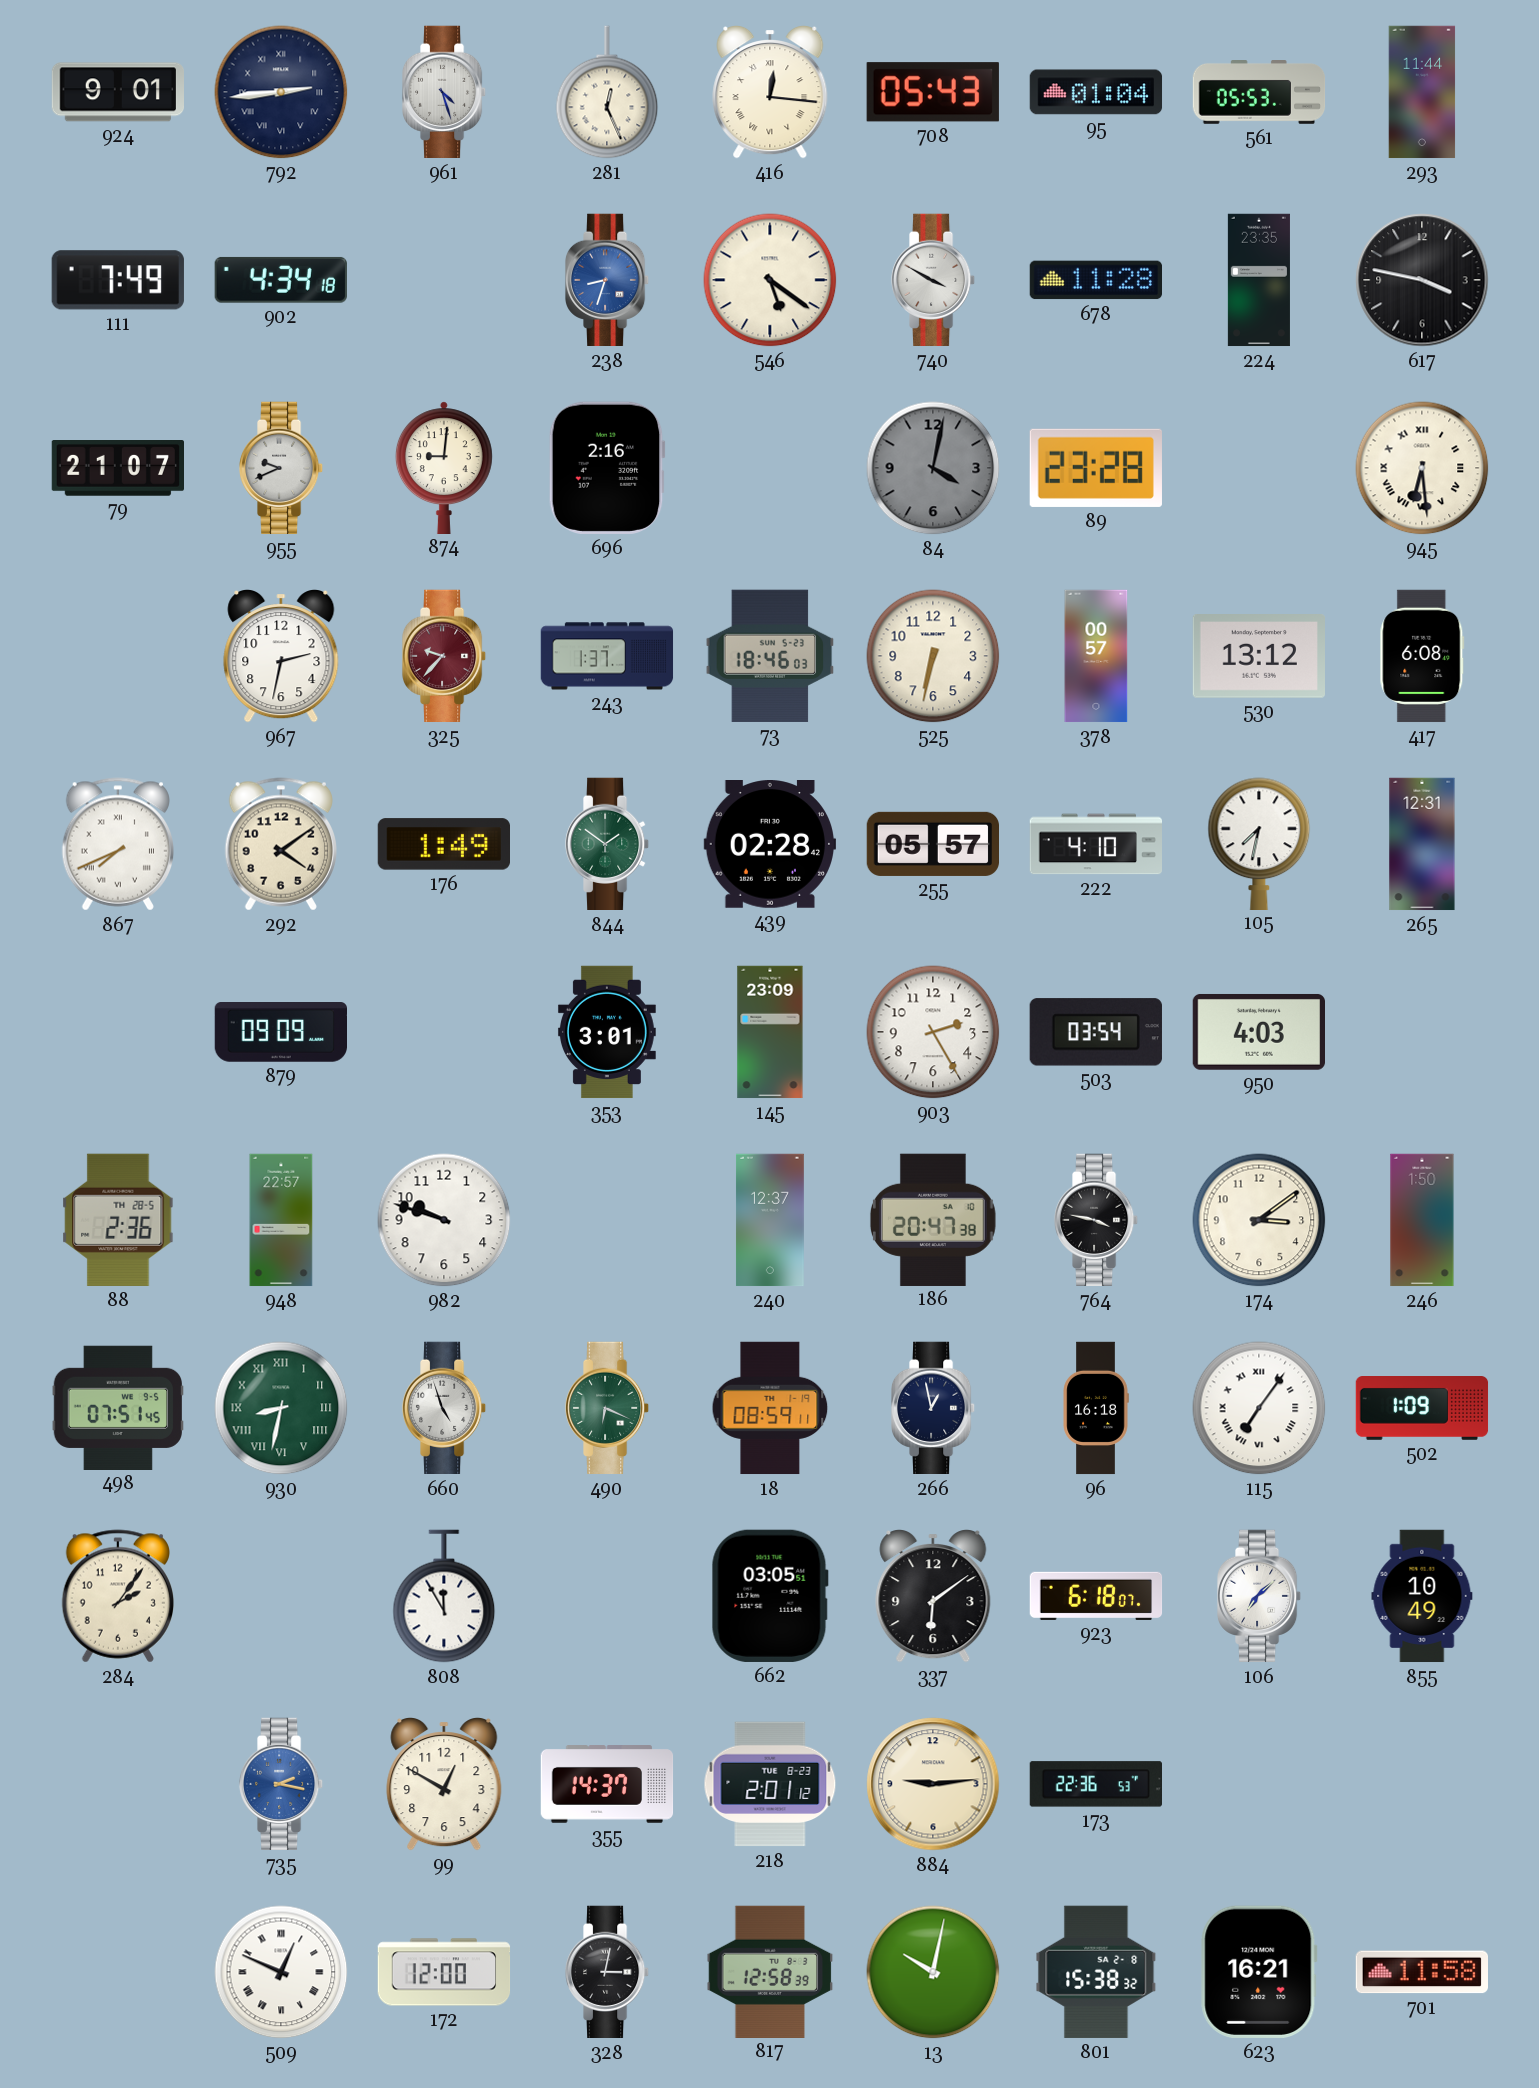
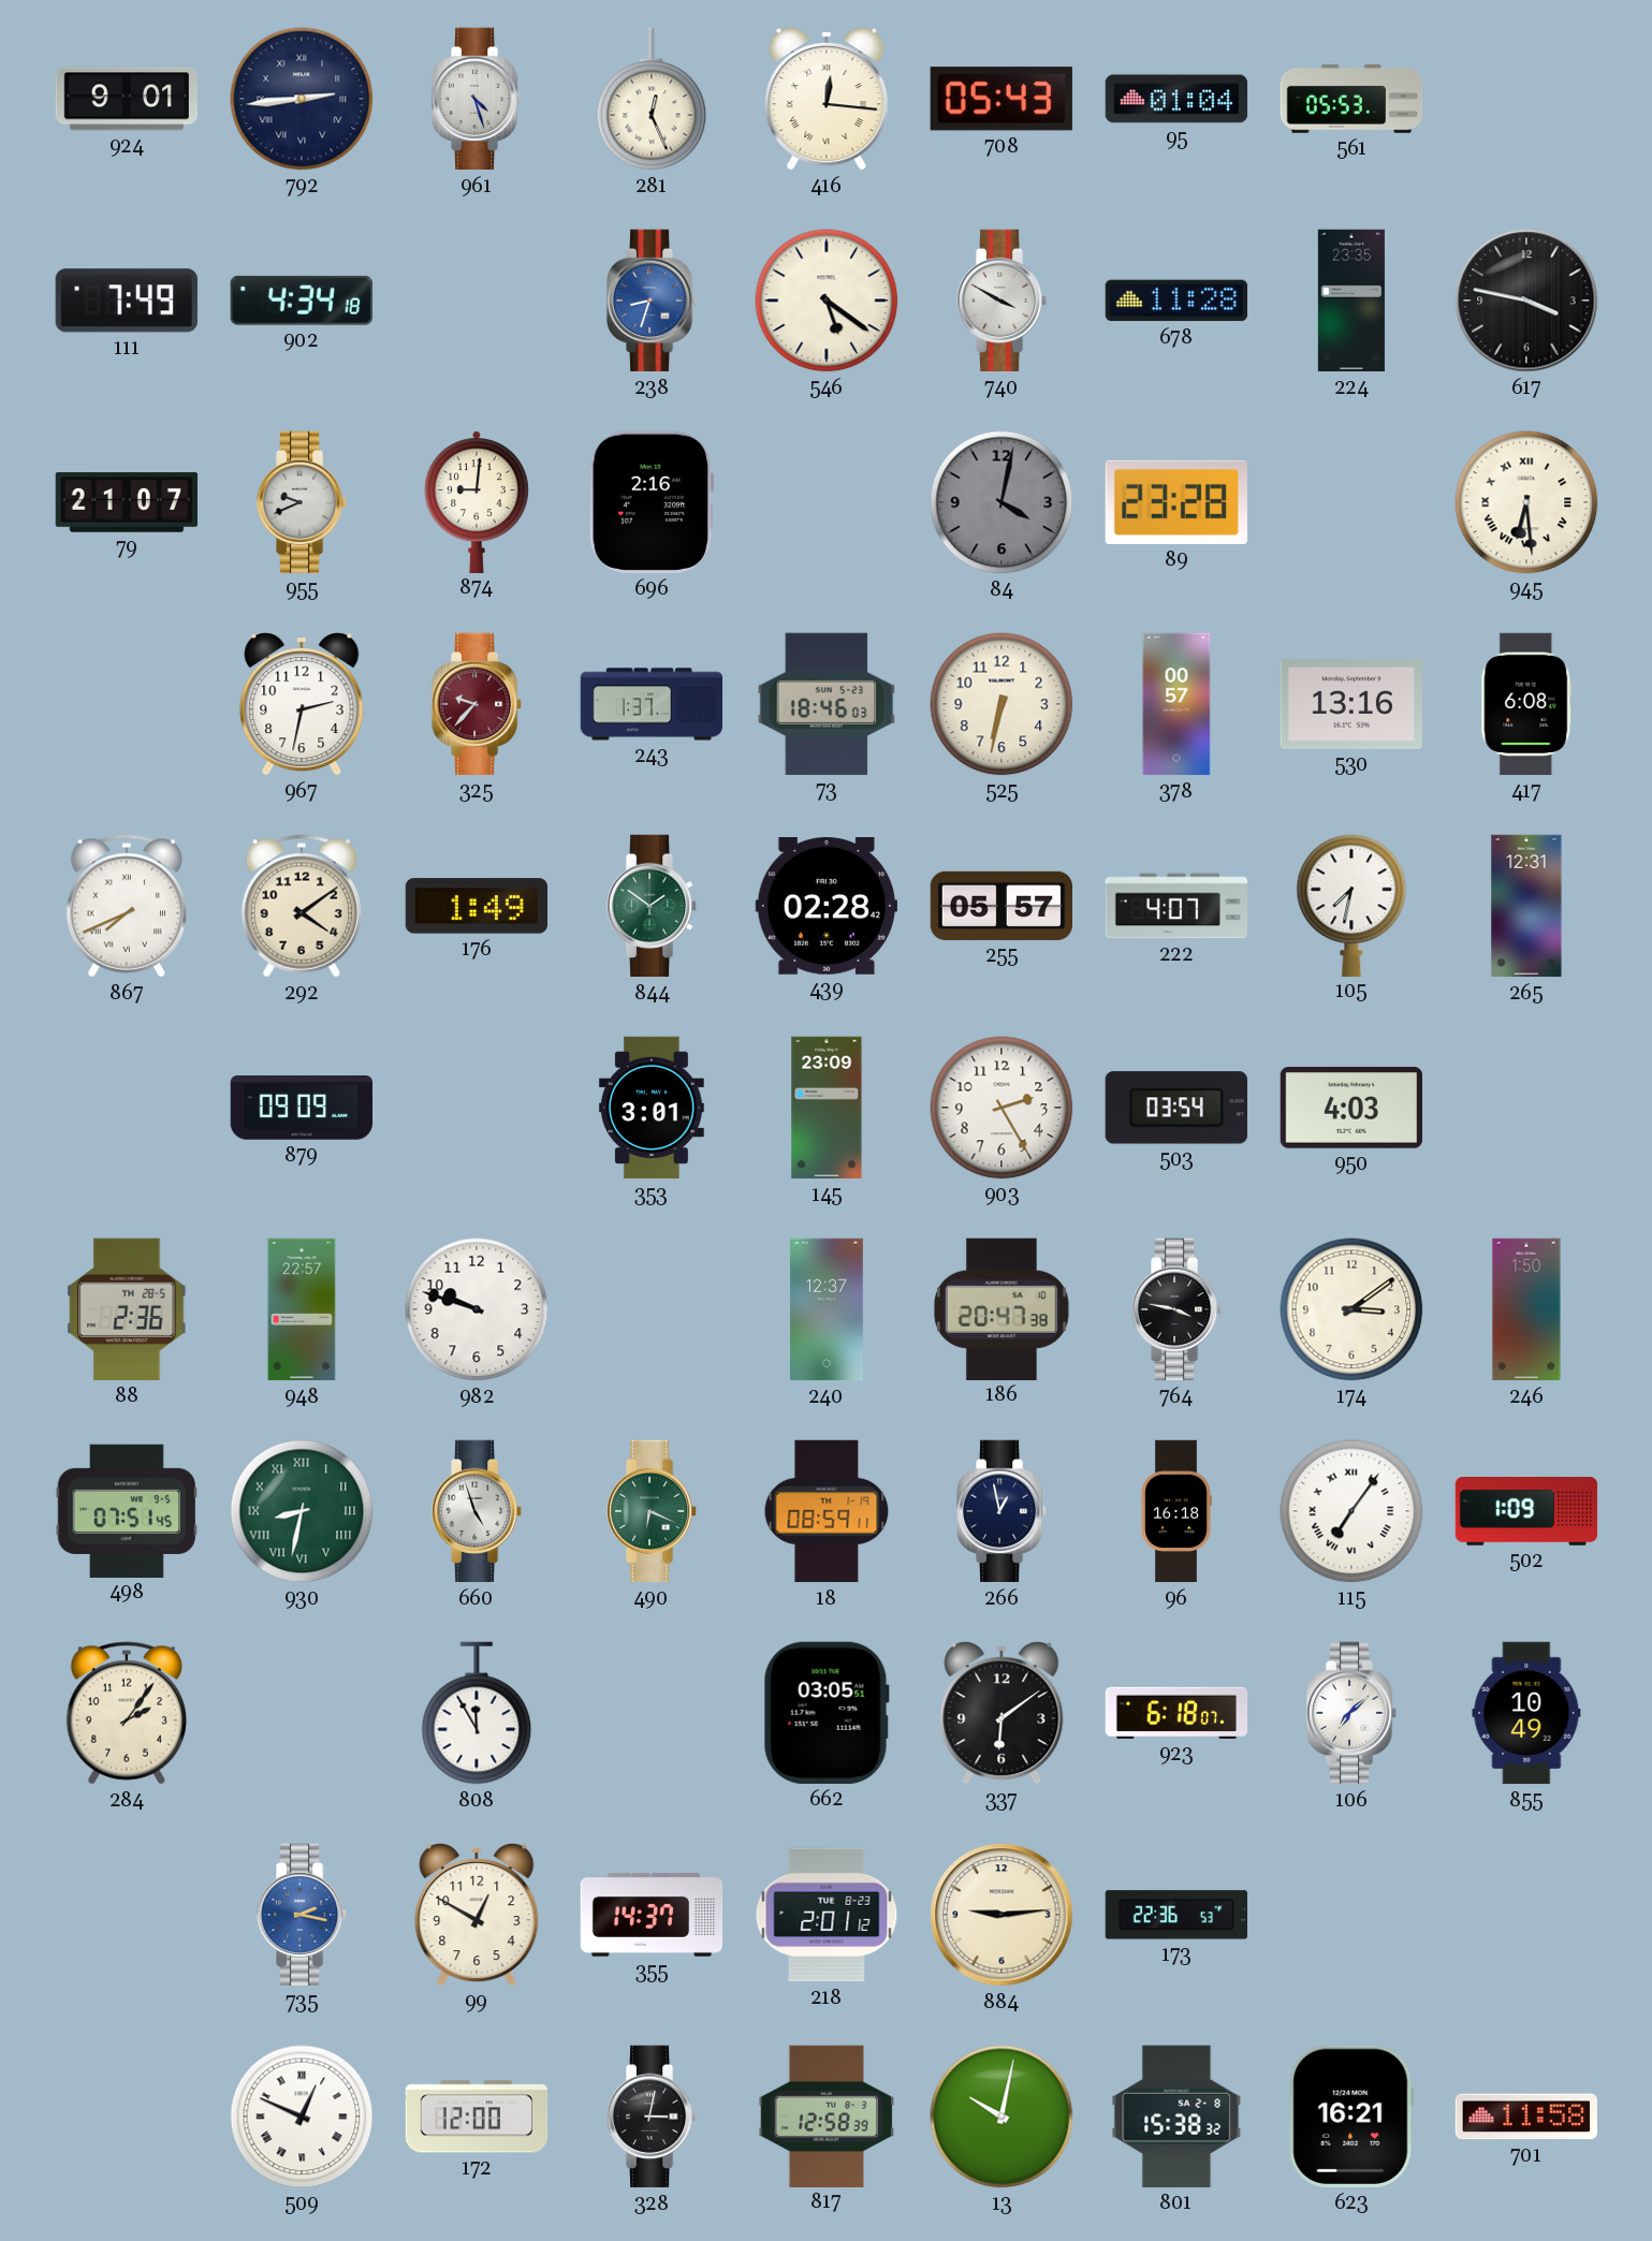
293: 11:44 -> none (1422, 92)
530: 13:12 -> 13:16 (1350, 705)
222: 4:10 -> 4:07 (1176, 906)
